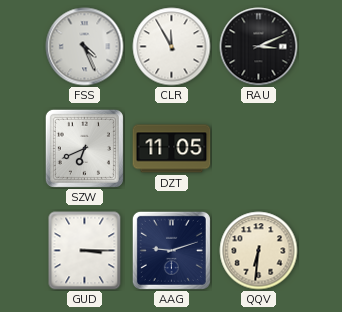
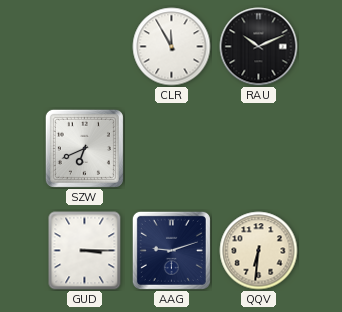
FSS: 4:26 -> none (85, 47)
RAU: 3:11 -> 10:11 (259, 47)
DZT: 11:05 -> none (172, 149)
